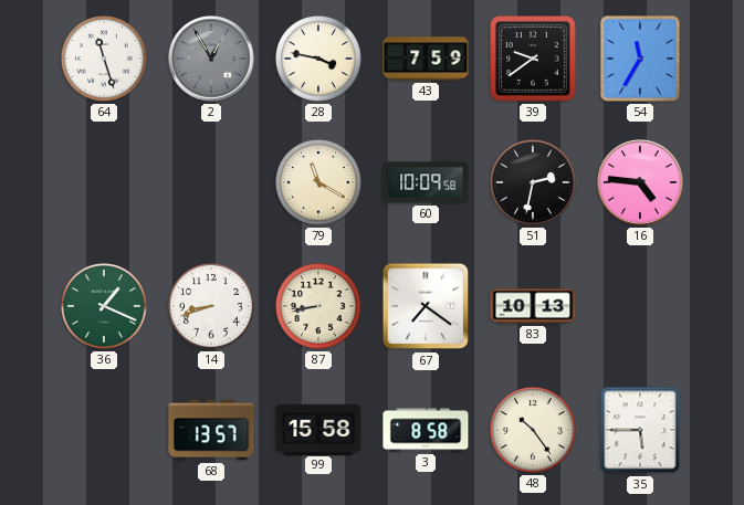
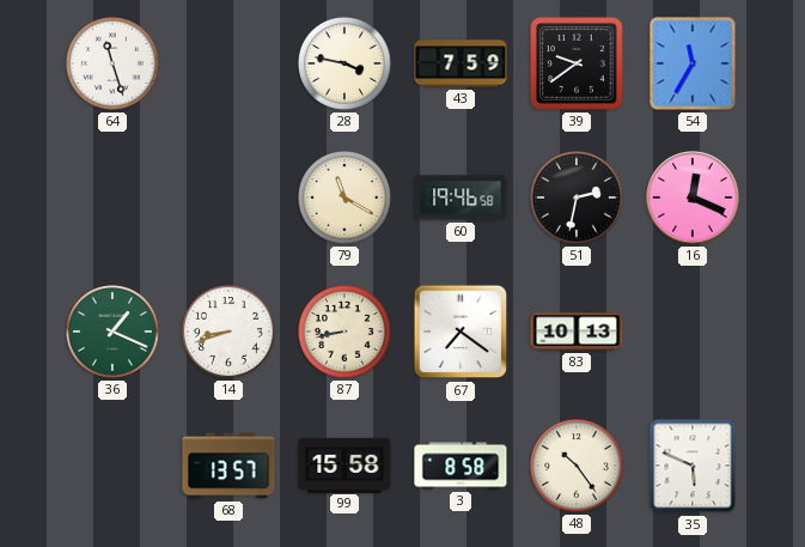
2: 12:55 -> none (211, 59)
60: 10:09 -> 19:46 (461, 197)
16: 4:46 -> 12:19 (693, 197)
35: 5:45 -> 5:49 (693, 466)
